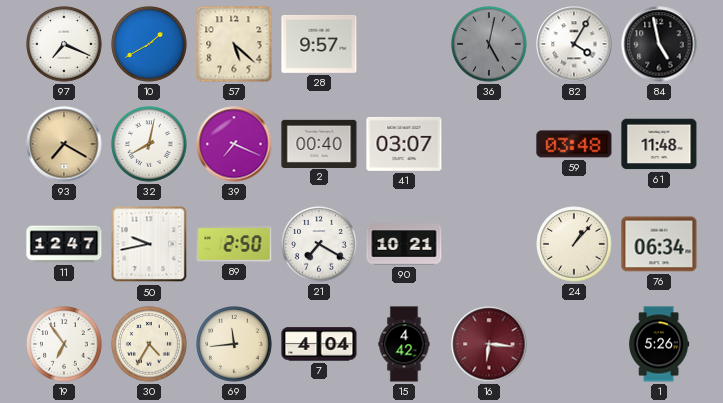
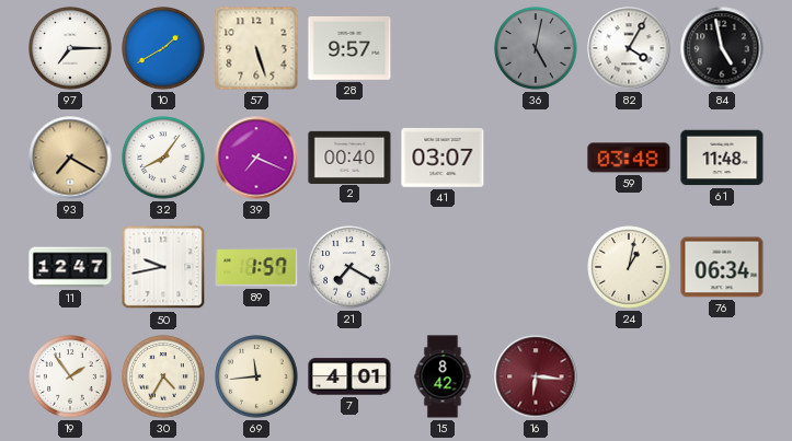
97: 7:19 -> 7:15 (70, 48)
57: 5:22 -> 5:27 (256, 48)
32: 8:02 -> 8:06 (163, 158)
89: 2:50 -> 1:57 (256, 267)
90: 10:21 -> none (404, 244)
24: 1:07 -> 1:02 (629, 267)
19: 6:54 -> 1:54 (70, 376)
7: 4:04 -> 4:01 (349, 376)
15: 4:42 -> 8:42 (443, 376)
1: 5:26 -> none (659, 344)
